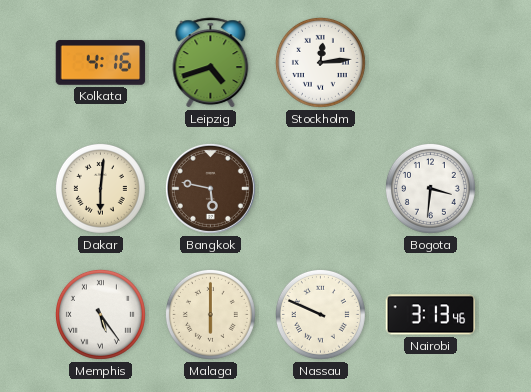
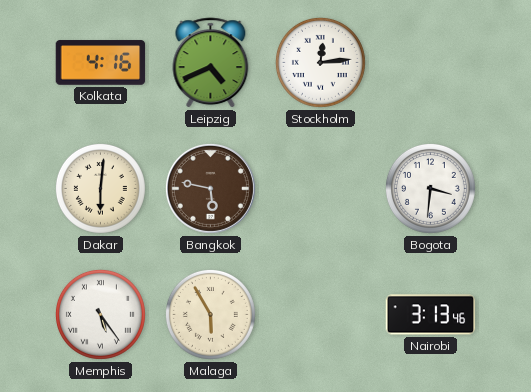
Leipzig: 4:42 -> 4:41 (211, 63)
Malaga: 6:00 -> 5:55 (210, 314)
Nassau: 9:49 -> none (320, 314)
